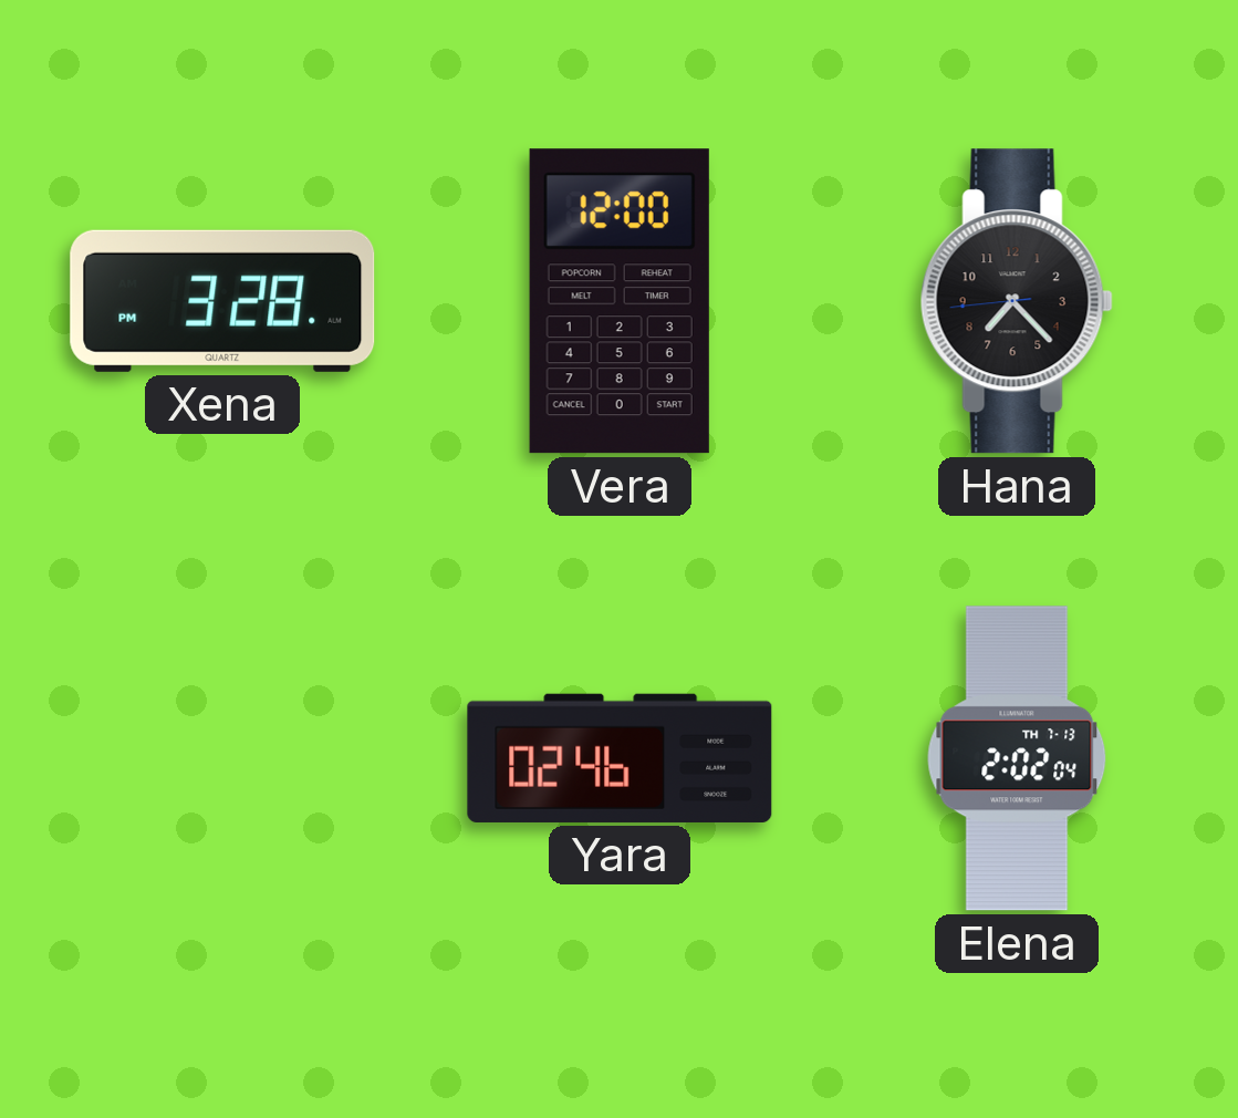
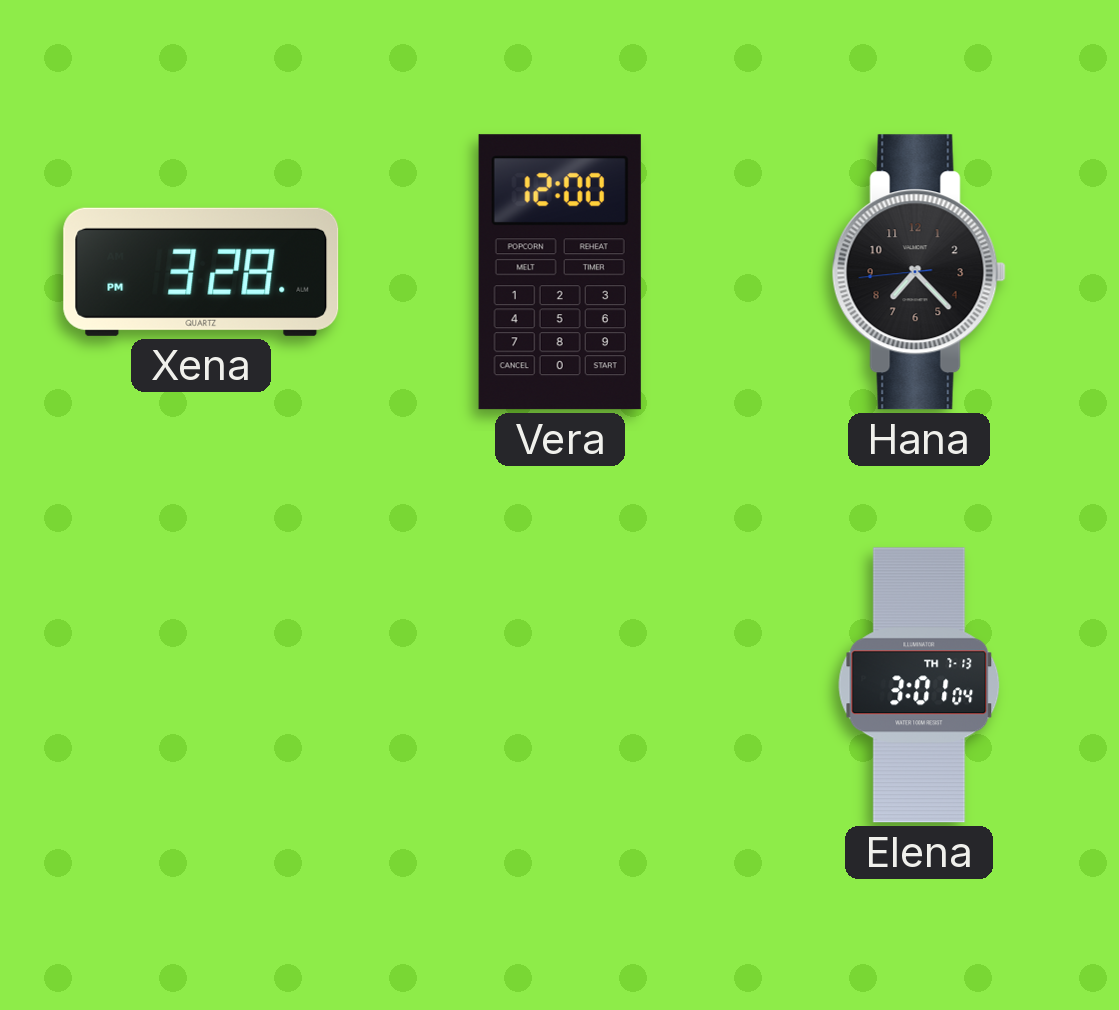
Yara: 02:46 -> none (620, 758)
Elena: 2:02 -> 3:01 (919, 685)
